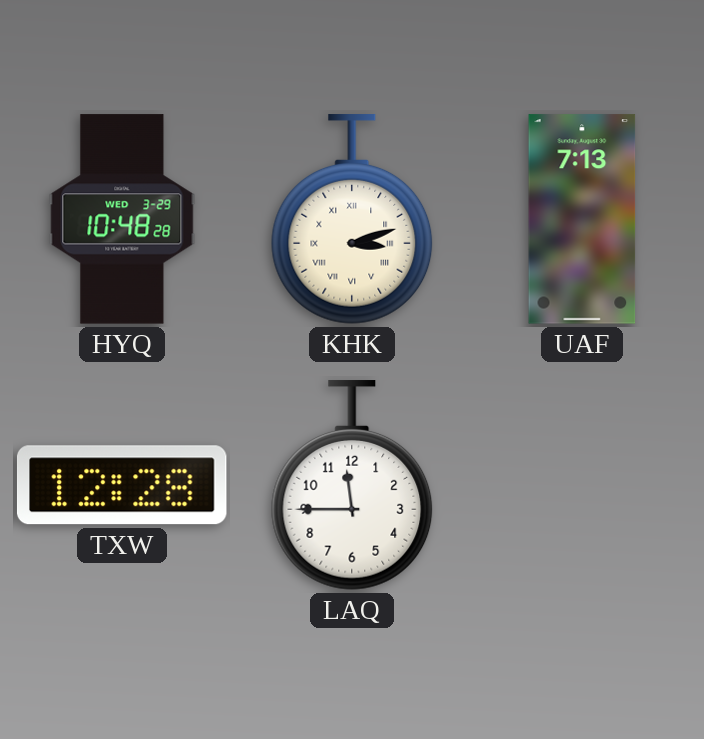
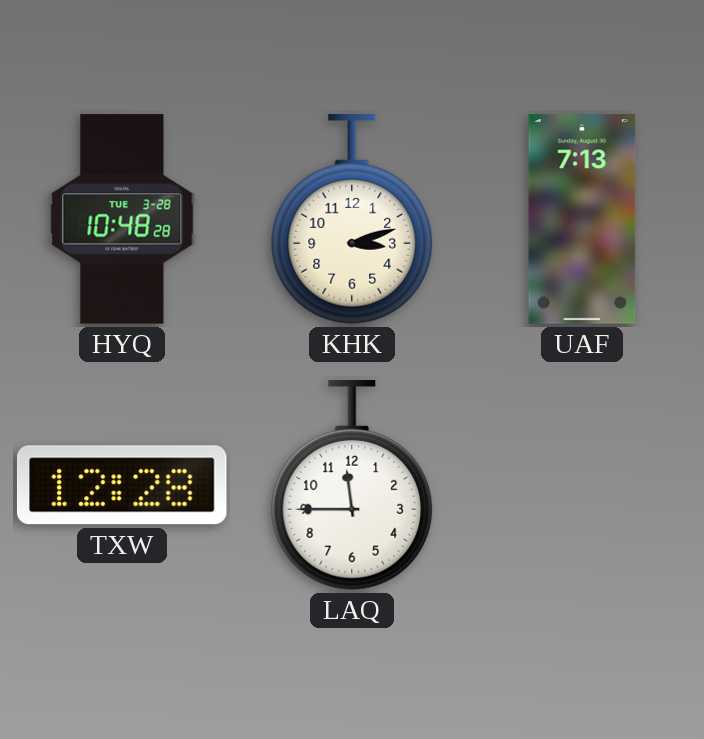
HYQ date: WED 3-29 -> TUE 3-28 (122, 219)
KHK numerals: Roman -> Arabic (352, 219)
